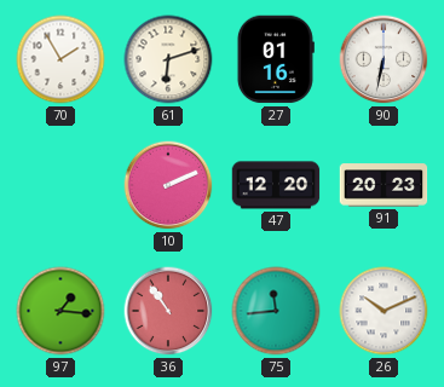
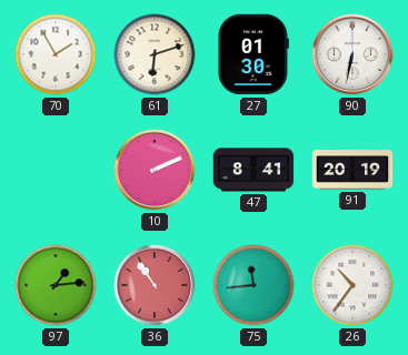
27: 01:16 -> 01:30 (252, 54)
47: 12:20 -> 8:41 (253, 170)
91: 20:23 -> 20:19 (352, 170)
97: 1:16 -> 1:14 (56, 285)
26: 10:11 -> 10:36 (352, 285)
